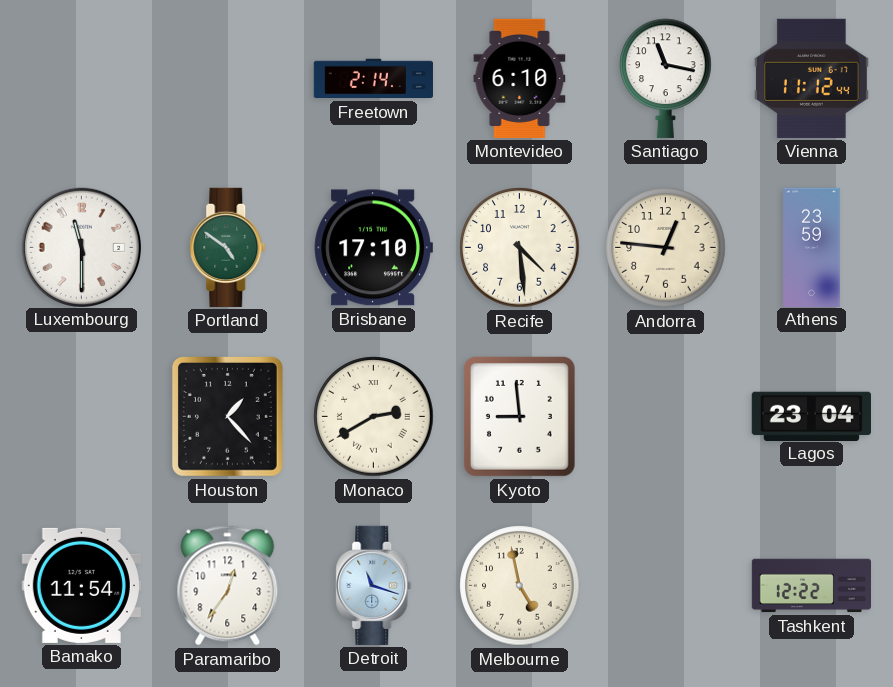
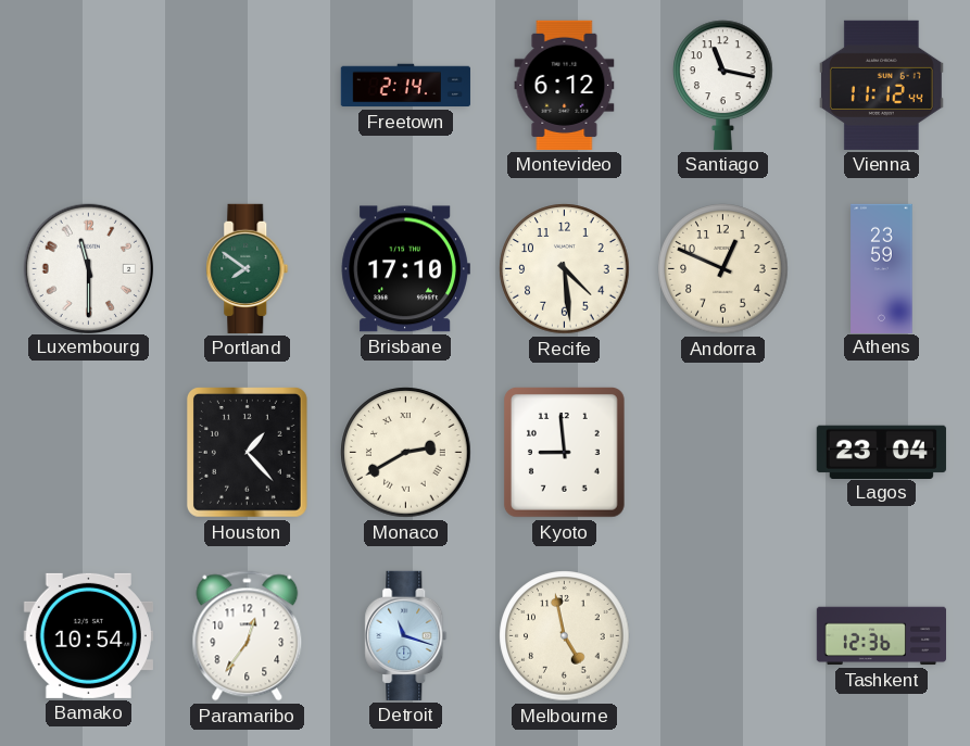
Montevideo: 6:10 -> 6:12 (565, 85)
Portland: 4:51 -> 7:51 (248, 268)
Andorra: 12:46 -> 12:49 (723, 269)
Bamako: 11:54 -> 10:54 (88, 635)
Tashkent: 12:22 -> 12:36 (881, 636)
